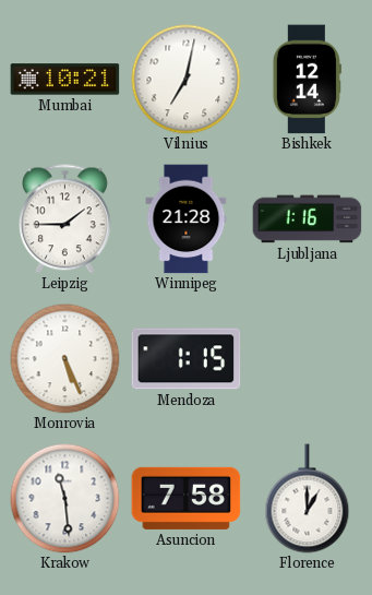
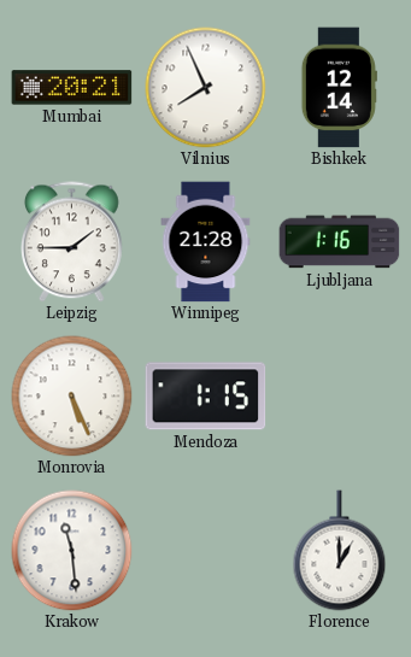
Mumbai: 10:21 -> 20:21 (72, 88)
Vilnius: 7:02 -> 7:56 (206, 88)
Asuncion: 7:58 -> none (187, 498)
